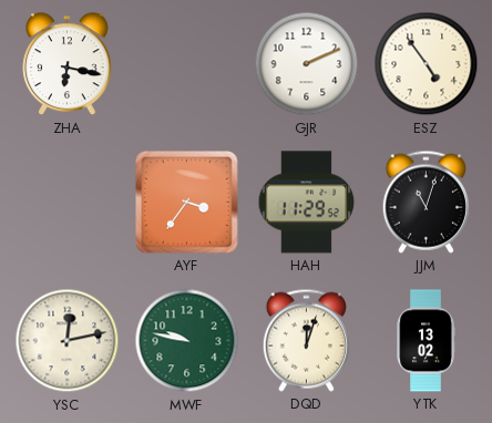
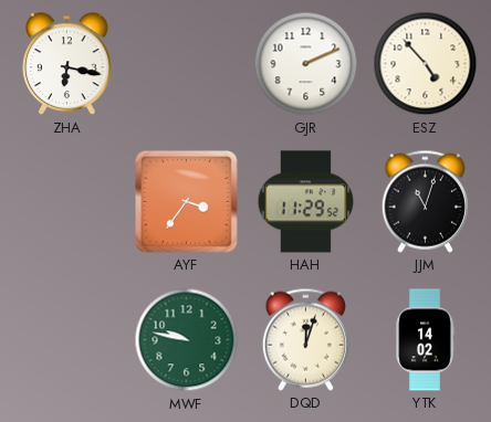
ESZ: 4:54 -> 4:53 (426, 64)
YSC: 12:13 -> none (68, 341)
YTK: 13:02 -> 14:02 (425, 340)
